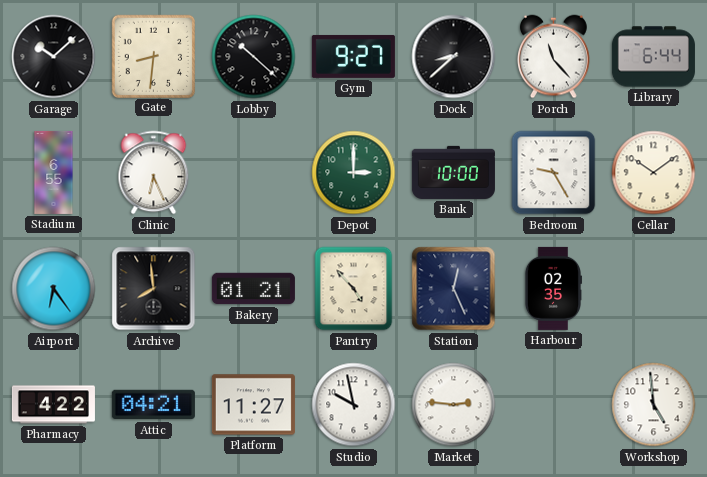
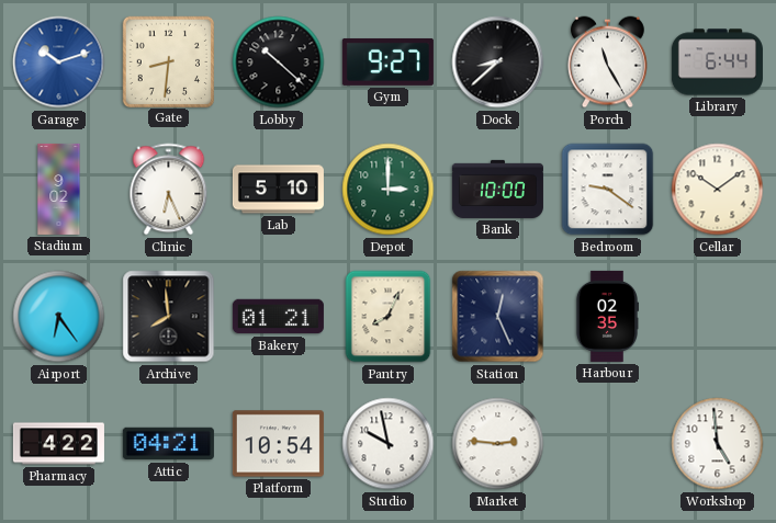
Garage: 10:08 -> 10:12 (59, 62)
Garage dial: black -> blue (59, 62)
Porch: 11:23 -> 11:25 (608, 62)
Stadium: 6:55 -> 9:02 (59, 189)
Lab: none -> 5:10 (278, 190)
Bedroom: 9:25 -> 9:21 (608, 190)
Pantry: 4:53 -> 8:04 (389, 317)
Platform: 11:27 -> 10:54 (278, 444)
